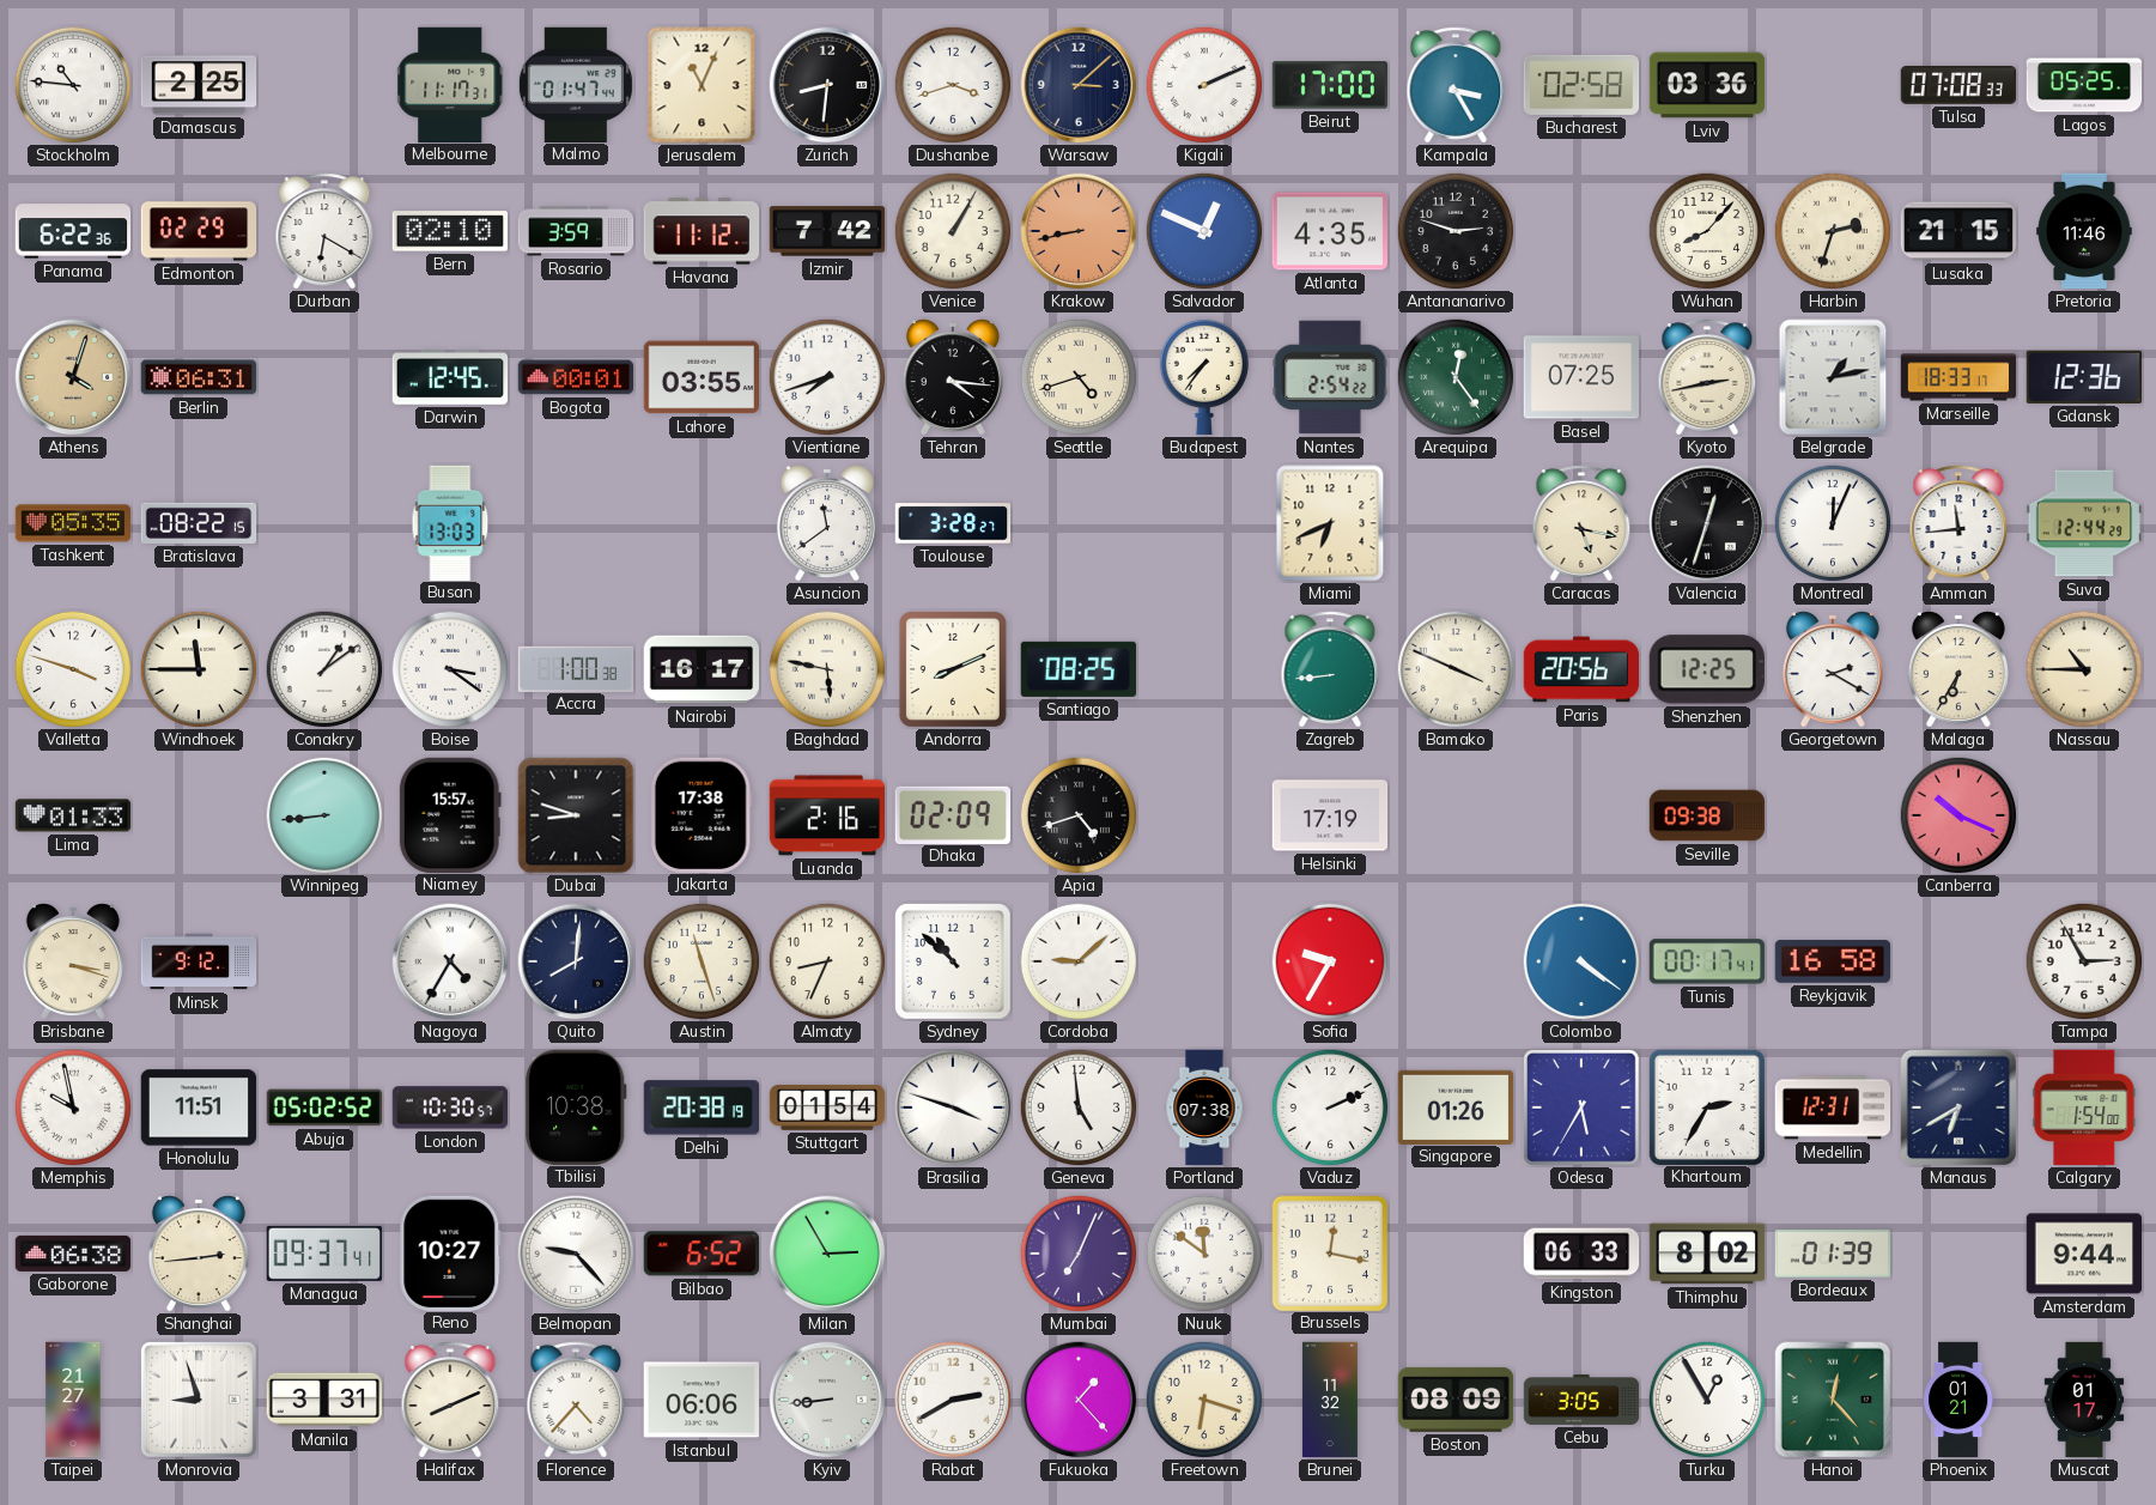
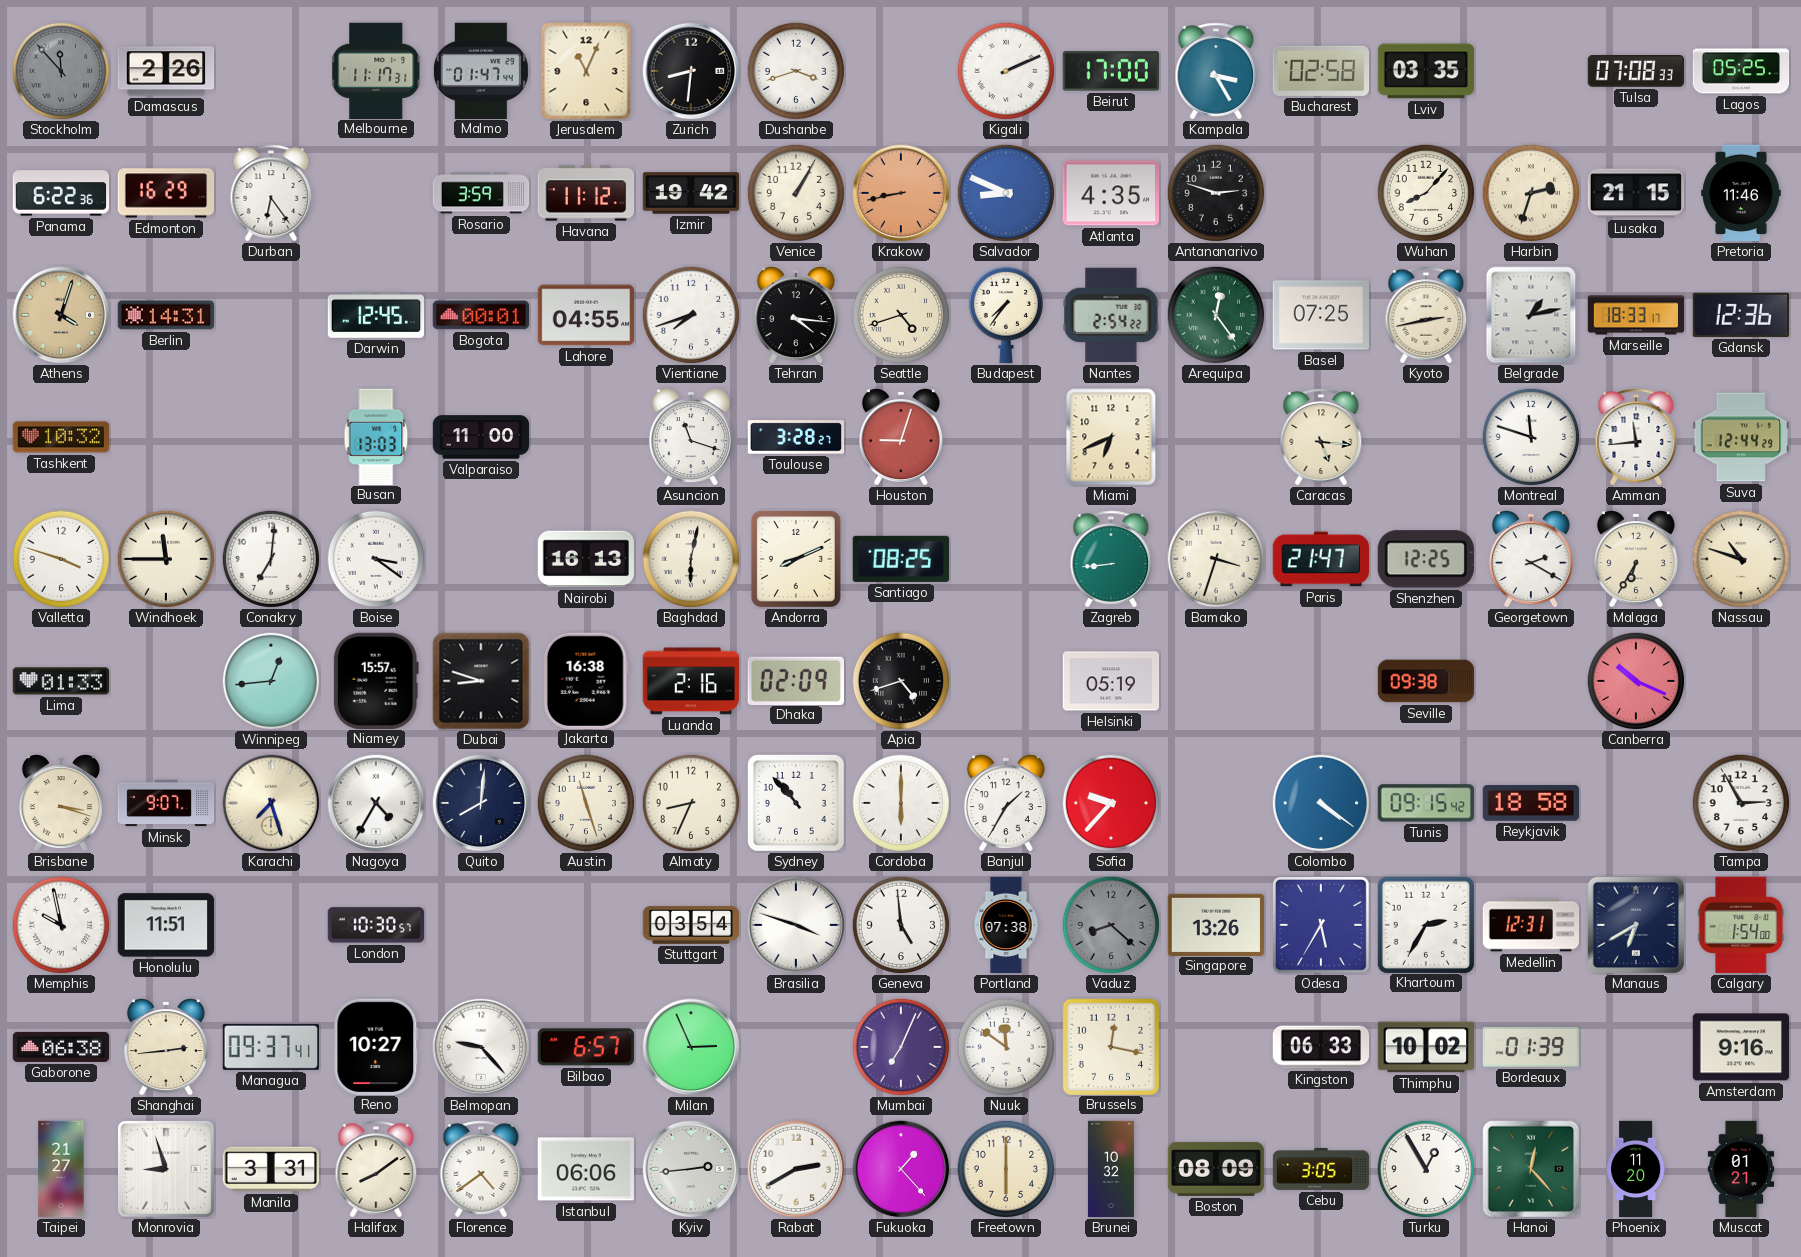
Stockholm: 10:46 -> 11:53 (61, 71)
Stockholm dial: white -> grey (61, 71)
Damascus: 2:25 -> 2:26 (166, 71)
Warsaw: 3:08 -> none (1079, 85)
Lviv: 03:36 -> 03:35 (1426, 71)
Edmonton: 02:29 -> 16:29 (166, 193)
Durban: 6:20 -> 6:24 (271, 193)
Bern: 02:10 -> none (449, 231)
Izmir: 7:42 -> 19:42 (691, 193)
Salvador: 12:49 -> 8:49 (1006, 193)
Berlin: 06:31 -> 14:31 (166, 315)
Lahore: 03:55 -> 04:55 (585, 315)
Tashkent: 05:35 -> 10:32 (61, 437)
Bratislava: 08:22 -> none (199, 523)
Valparaiso: none -> 11:00 (481, 437)
Asuncion: 11:39 -> 11:18 (691, 437)
Houston: none -> 9:03 (901, 437)
Caracas: 5:17 -> 5:16 (1321, 437)
Valencia: 12:33 -> none (1707, 523)
Montreal: 12:04 -> 11:48 (1531, 437)
Conakry: 1:09 -> 7:01 (271, 559)
Accra: 1:00 -> none (576, 668)
Nairobi: 16:17 -> 16:13 (586, 559)
Baghdad: 5:47 -> 6:02 (691, 559)
Bamako: 3:49 -> 3:33 (1216, 559)
Paris: 20:56 -> 21:47 (1320, 559)
Nassau: 10:45 -> 10:48 (1741, 559)
Winnipeg: 8:44 -> 12:44 (271, 681)
Jakarta: 17:38 -> 16:38 (586, 680)
Helsinki: 17:19 -> 05:19 (1111, 681)
Minsk: 9:12 -> 9:07 (166, 803)
Karachi: none -> 7:27 (271, 803)
Sydney: 10:52 -> 10:53 (797, 804)
Cordoba: 9:08 -> 6:00 (901, 803)
Banjul: none -> 1:35 (1006, 803)
Sofia: 9:35 -> 9:37 (1111, 803)
Tunis: 00:17 -> 09:15 (1426, 803)
Reykjavik: 16:58 -> 18:58 (1530, 803)
Abuja: 05:02 -> none (324, 1107)
Tbilisi: 10:38 -> none (576, 1106)
Delhi: 20:38 -> none (700, 1107)
Stuttgart: 01:54 -> 03:54 (691, 925)
Vaduz: 2:11 -> 8:22 (1111, 925)
Vaduz dial: white -> grey (1111, 925)
Singapore: 01:26 -> 13:26 (1216, 924)
Bilbao: 6:52 -> 6:57 (586, 1047)
Milan: 2:55 -> 2:56 (691, 1047)
Thimphu: 8:02 -> 10:02 (1426, 1047)
Amsterdam: 9:44 -> 9:16 (1740, 1047)
Halifax: 8:11 -> 8:09 (376, 1169)
Florence: 4:37 -> 4:39 (481, 1169)
Kyiv: 8:44 -> 2:44 (691, 1169)
Freetown: 6:18 -> 6:00 (1006, 1169)
Brunei: 11:32 -> 10:32 (1111, 1169)
Phoenix: 01:21 -> 11:20 (1637, 1169)
Muscat: 01:17 -> 01:21 (1741, 1169)
